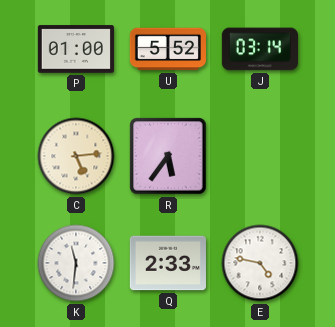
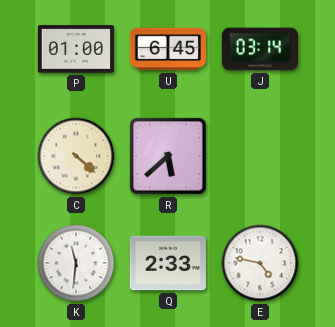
U: 5:52 -> 6:45 (167, 49)
C: 5:14 -> 4:22 (76, 156)
R: 5:36 -> 5:38 (168, 156)
